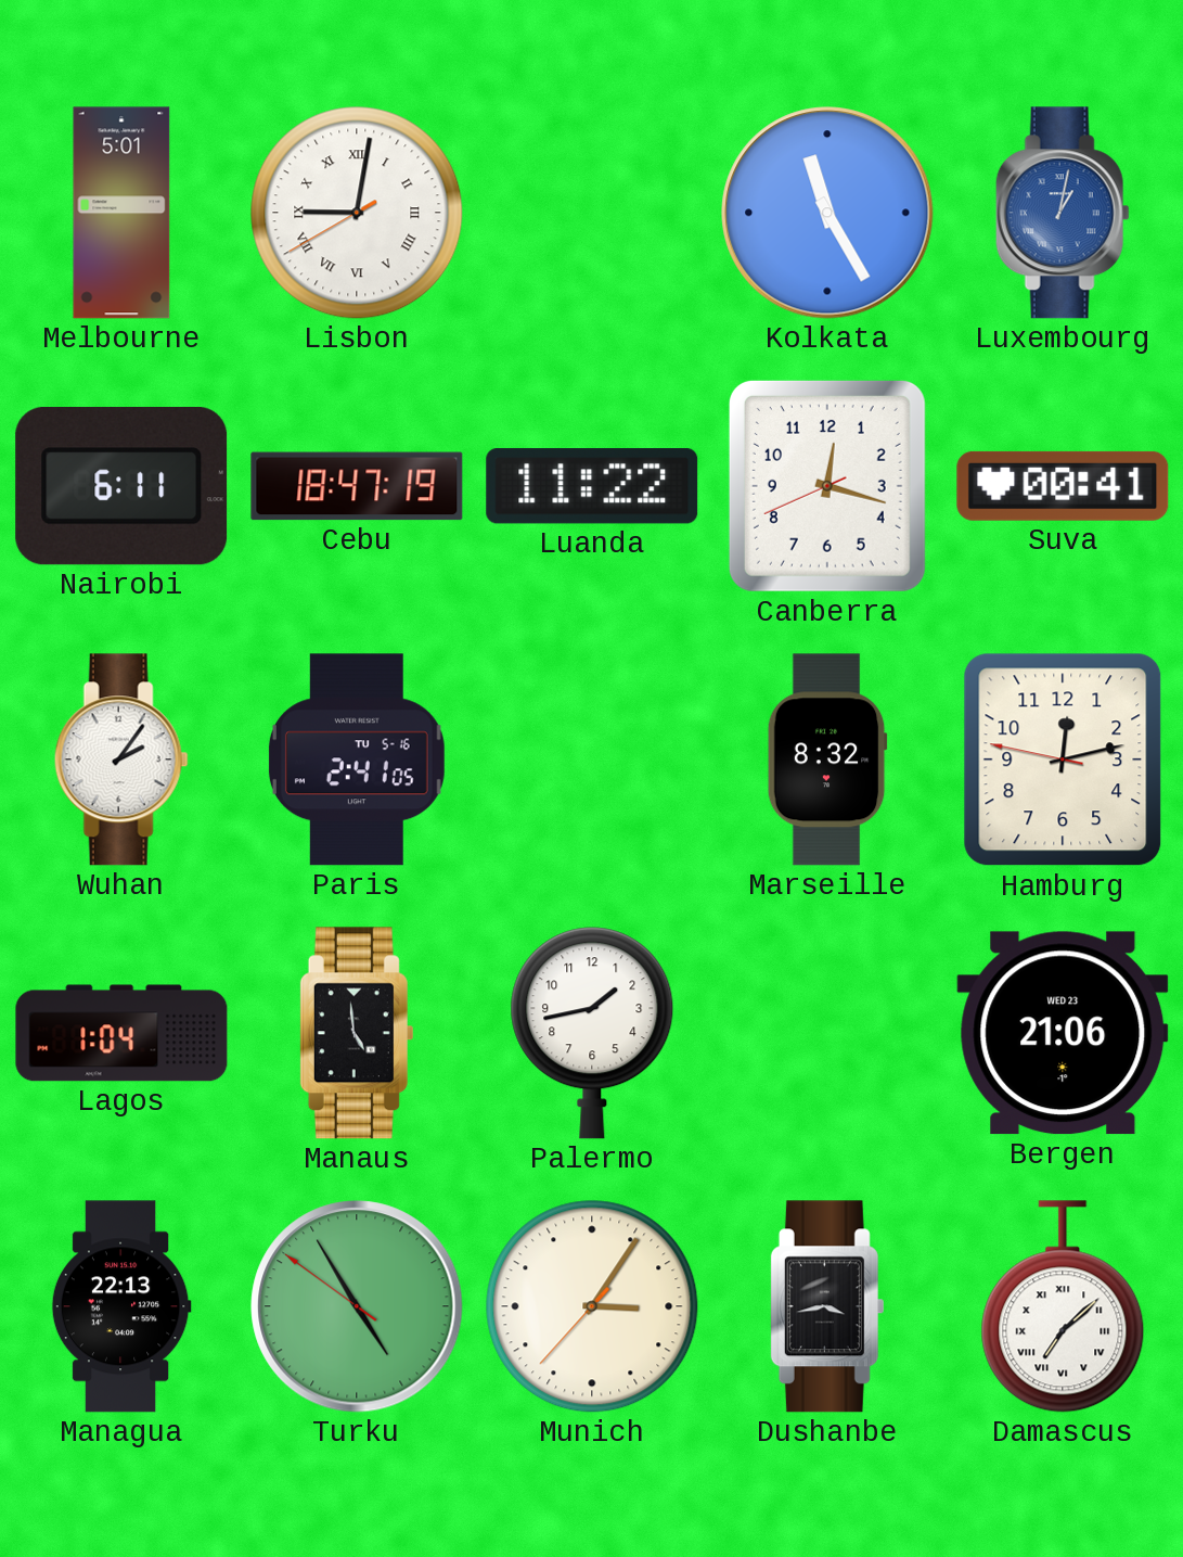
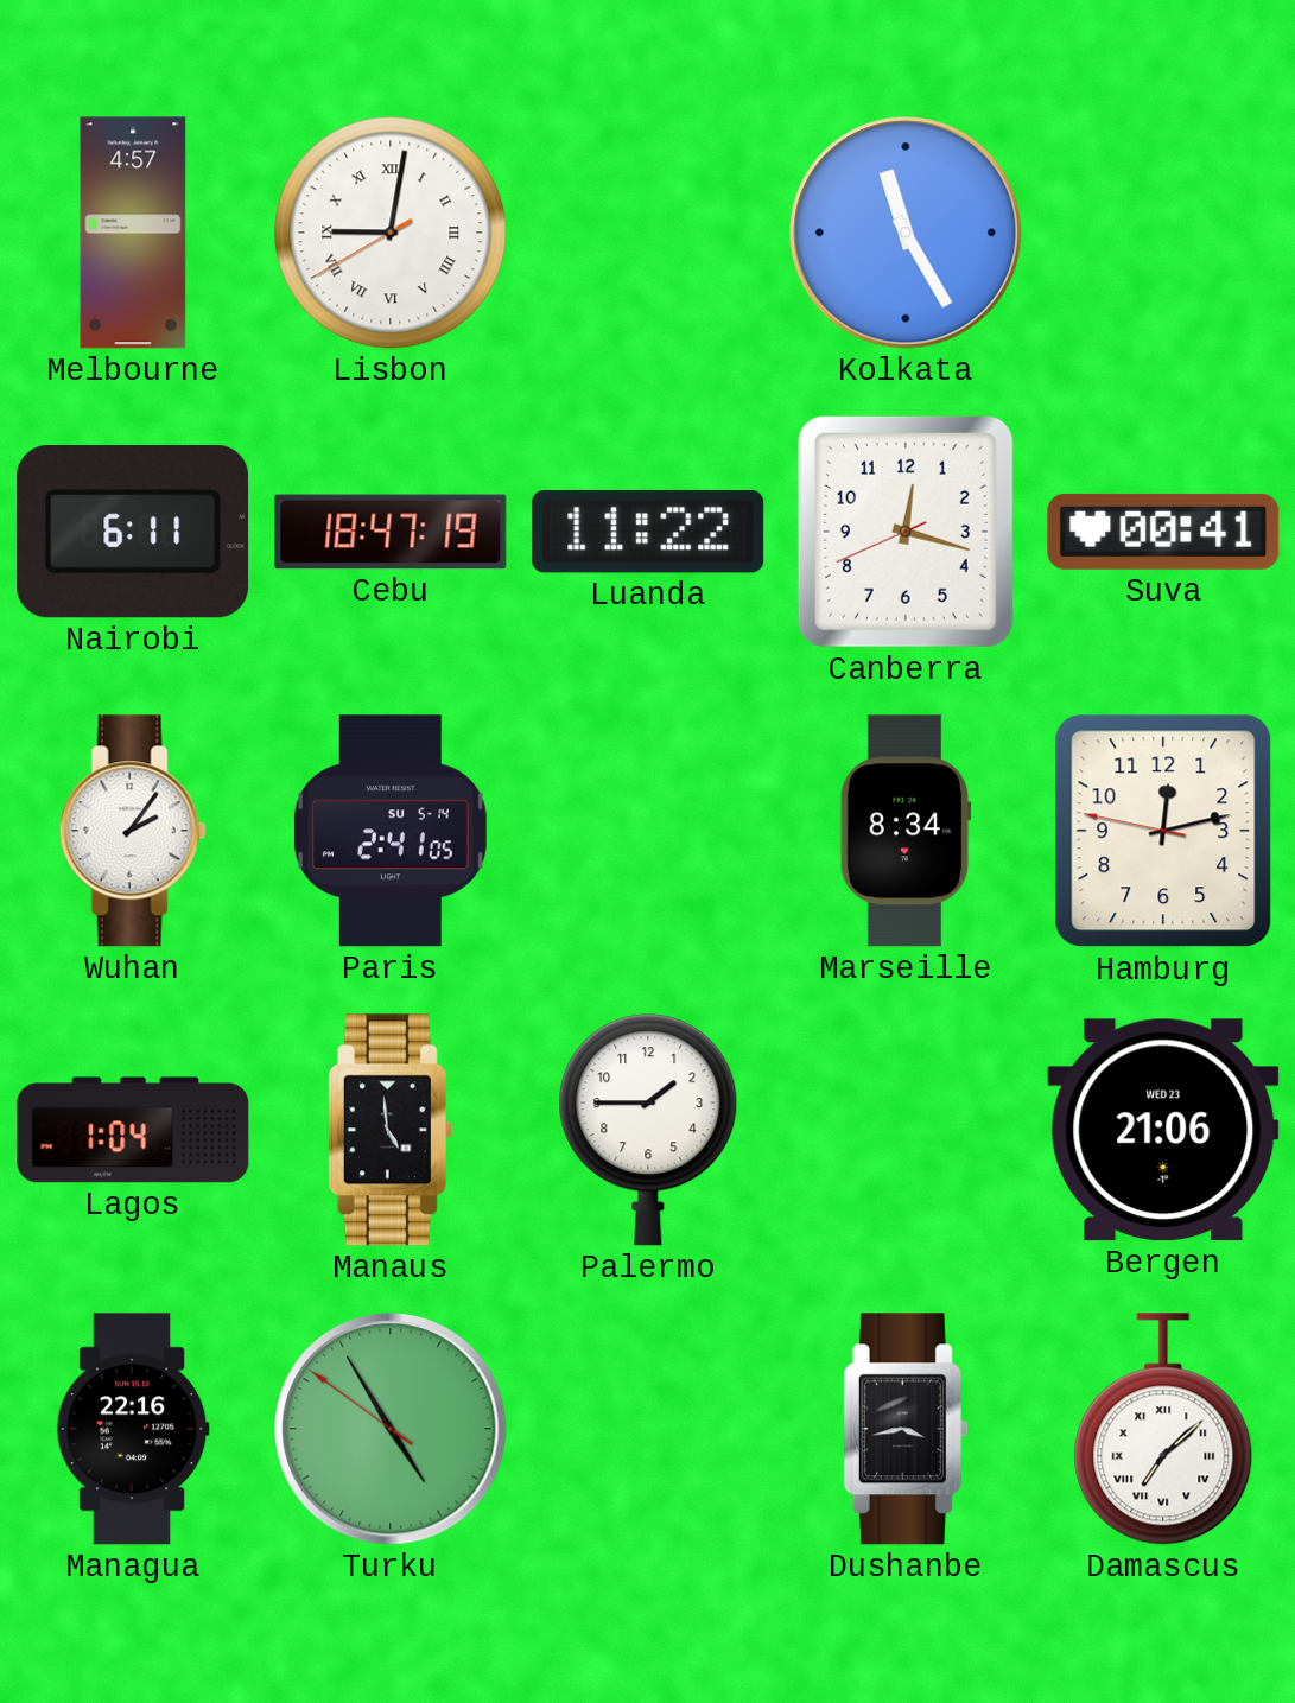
Melbourne: 5:01 -> 4:57 (133, 233)
Luxembourg: 1:02 -> none (1063, 213)
Paris date: TU 5-16 -> SU 5-14 (391, 831)
Marseille: 8:32 -> 8:34 (906, 831)
Palermo: 1:43 -> 1:45 (648, 1130)
Managua: 22:13 -> 22:16 (133, 1429)
Munich: 3:05 -> none (592, 1306)
